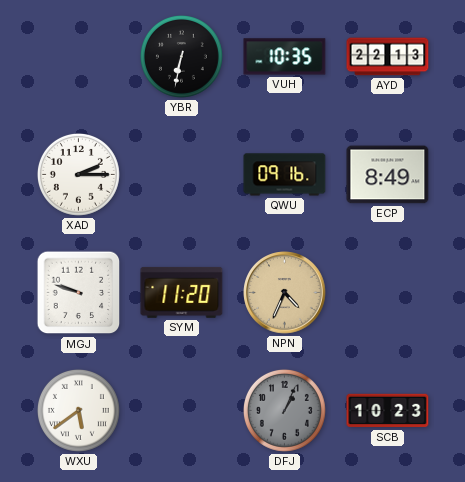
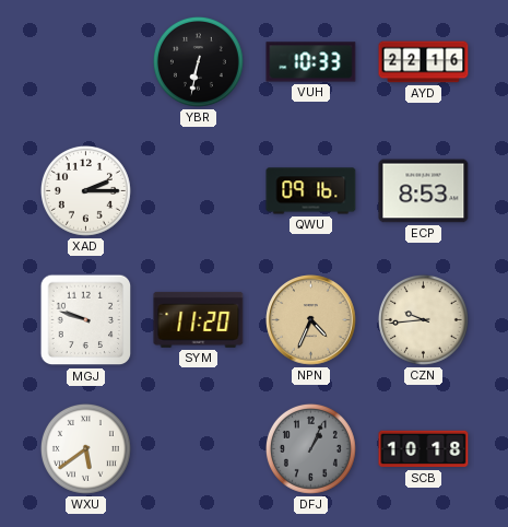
VUH: 10:35 -> 10:33 (311, 62)
AYD: 22:13 -> 22:16 (424, 62)
ECP: 8:49 -> 8:53 (424, 191)
CZN: none -> 9:44 (423, 319)
SCB: 10:23 -> 10:18 (424, 449)
